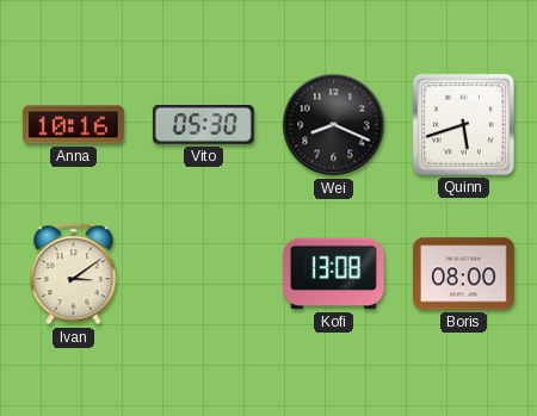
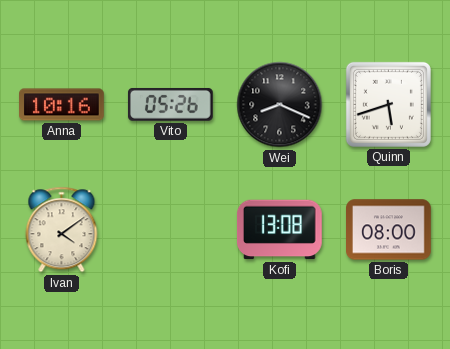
Vito: 05:30 -> 05:26 (170, 104)
Ivan: 3:09 -> 4:09 (62, 230)
